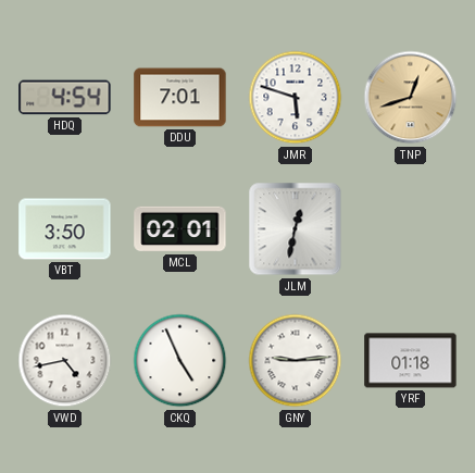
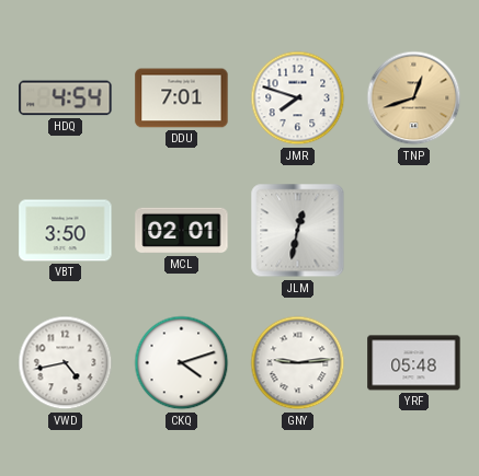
JMR: 5:48 -> 7:48 (298, 98)
CKQ: 4:56 -> 4:12 (182, 363)
YRF: 01:18 -> 05:48 (414, 363)
